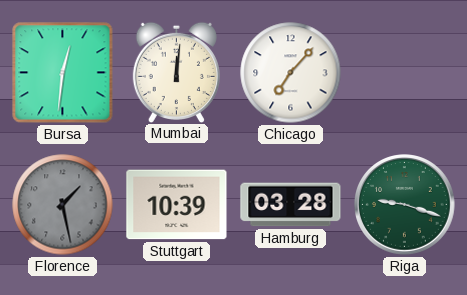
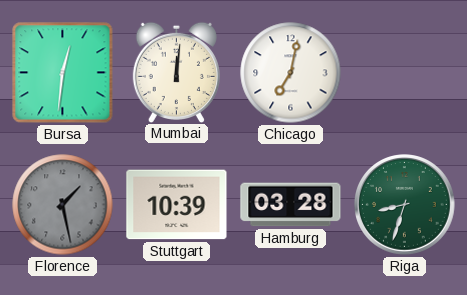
Chicago: 7:07 -> 7:02 (291, 73)
Riga: 9:18 -> 8:33 (405, 205)
